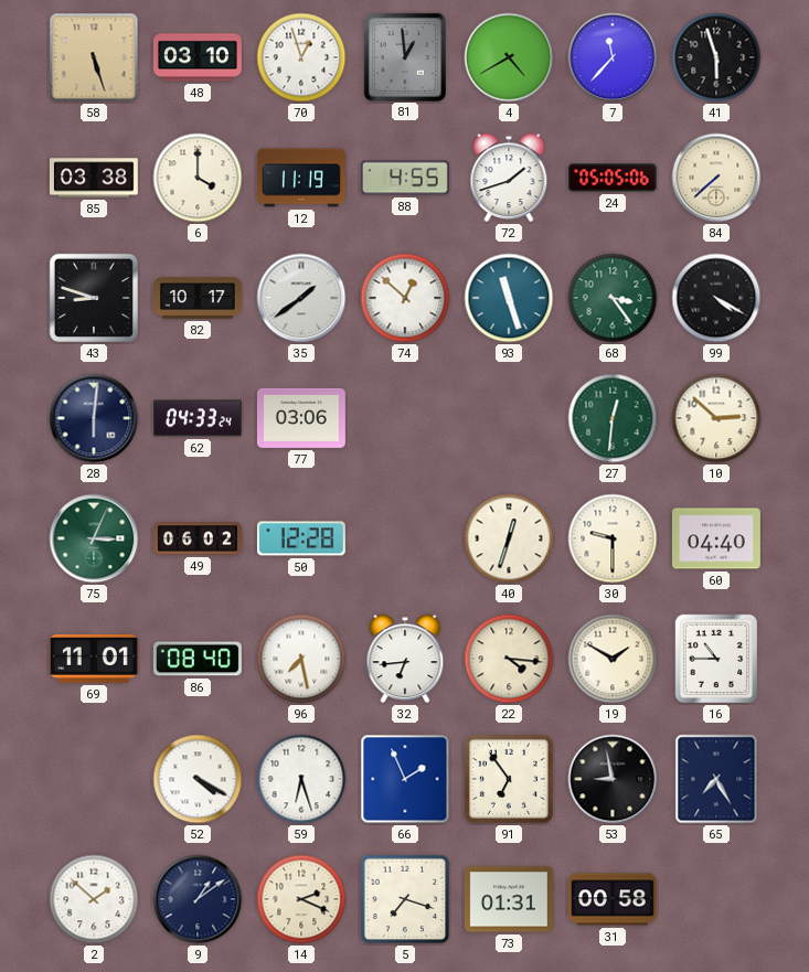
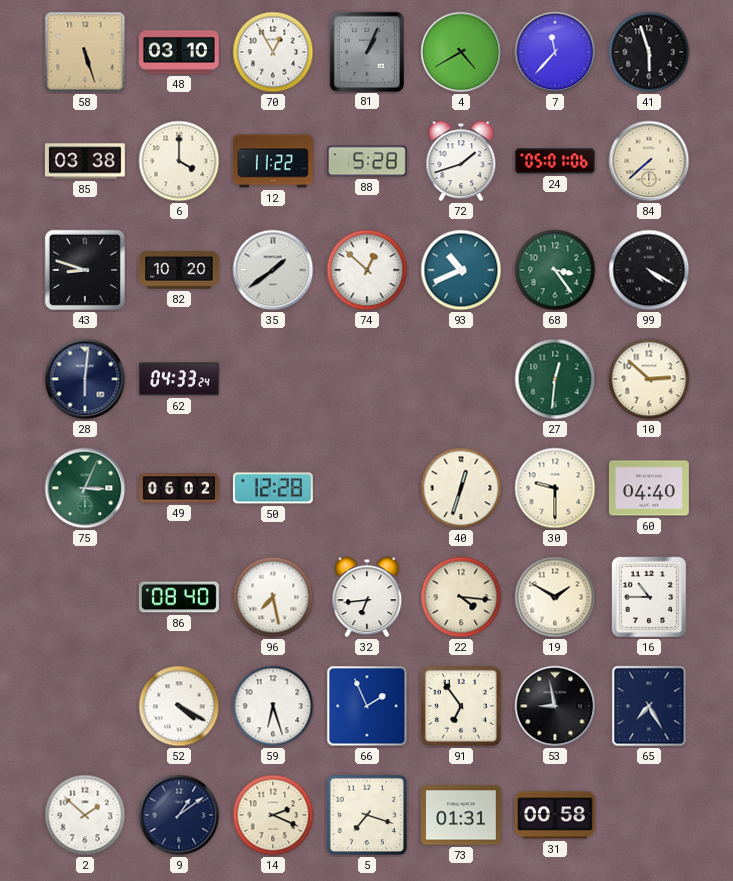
70: 12:57 -> 12:55 (273, 52)
81: 12:59 -> 1:04 (367, 51)
12: 11:19 -> 11:22 (274, 161)
88: 4:55 -> 5:28 (368, 161)
24: 05:05 -> 05:01 (555, 161)
82: 10:17 -> 10:20 (180, 270)
93: 11:27 -> 10:41 (461, 270)
77: 03:06 -> none (301, 418)
69: 11:01 -> none (94, 659)
